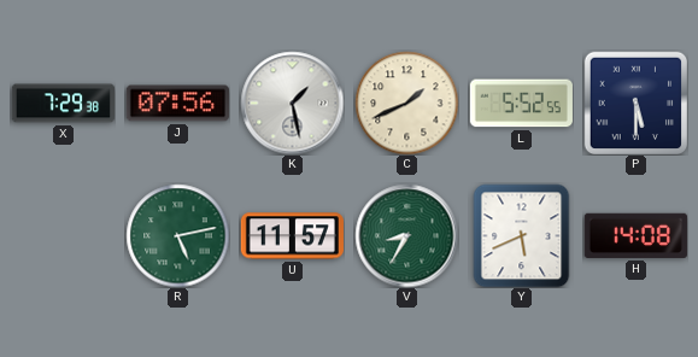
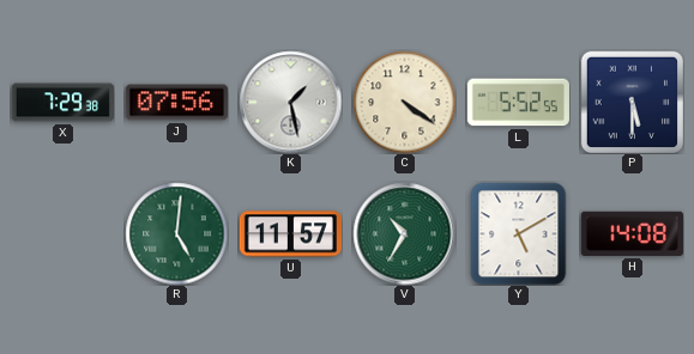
C: 1:41 -> 4:21 (404, 102)
R: 5:13 -> 5:01 (176, 233)
V: 8:35 -> 10:35 (404, 233)
Y: 5:41 -> 5:10 (519, 233)
